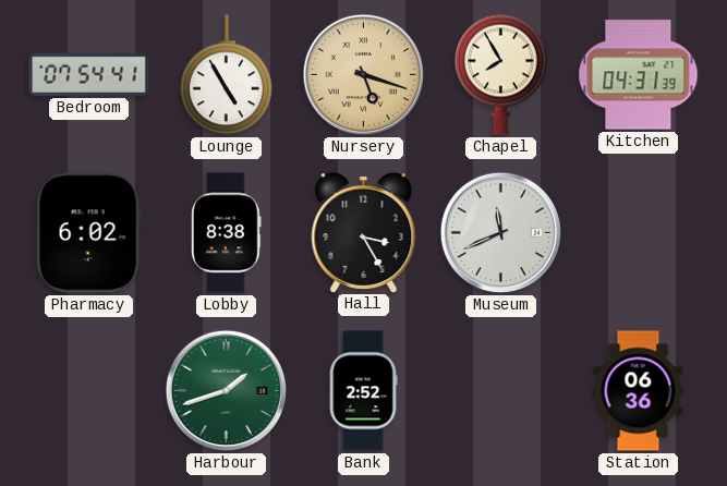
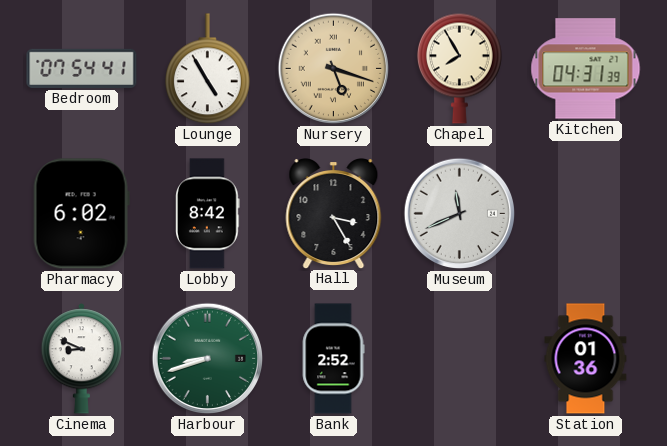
Lobby: 8:38 -> 8:42 (208, 214)
Cinema: none -> 8:49 (81, 359)
Harbour: 1:42 -> 8:42 (208, 359)
Station: 06:36 -> 01:36 (586, 359)
